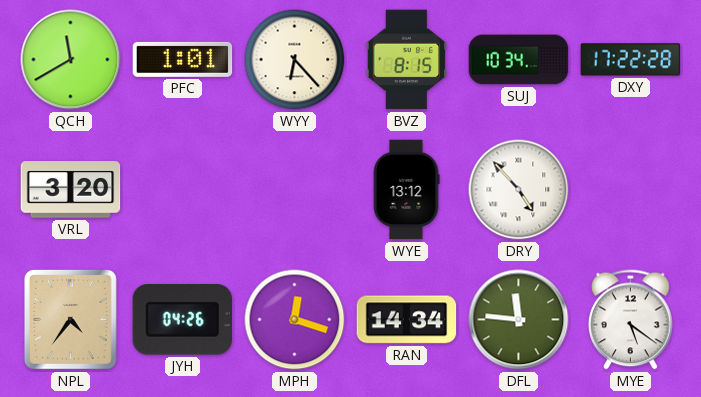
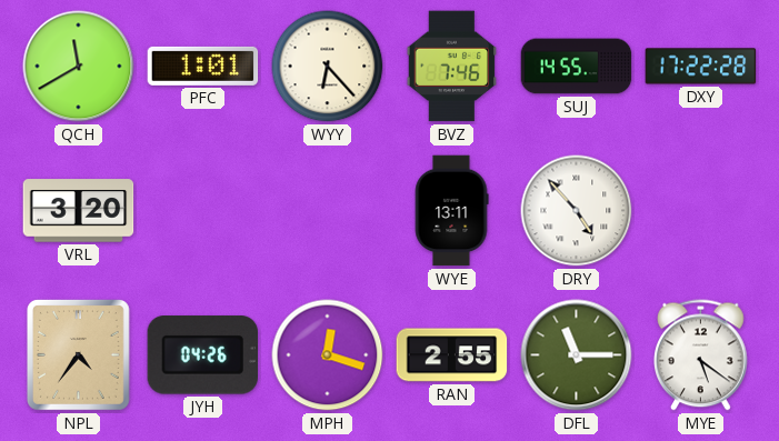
BVZ: 8:15 -> 7:46 (452, 67)
SUJ: 10:34 -> 14:55 (577, 67)
WYE: 13:12 -> 13:11 (451, 211)
RAN: 14:34 -> 2:55 (452, 355)
DFL: 11:46 -> 11:15 (577, 355)
